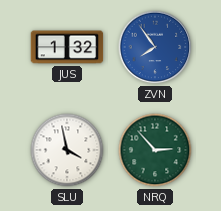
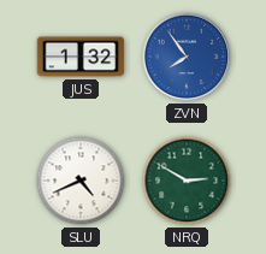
SLU: 3:58 -> 4:41 (81, 181)
NRQ: 2:53 -> 2:50 (187, 181)
